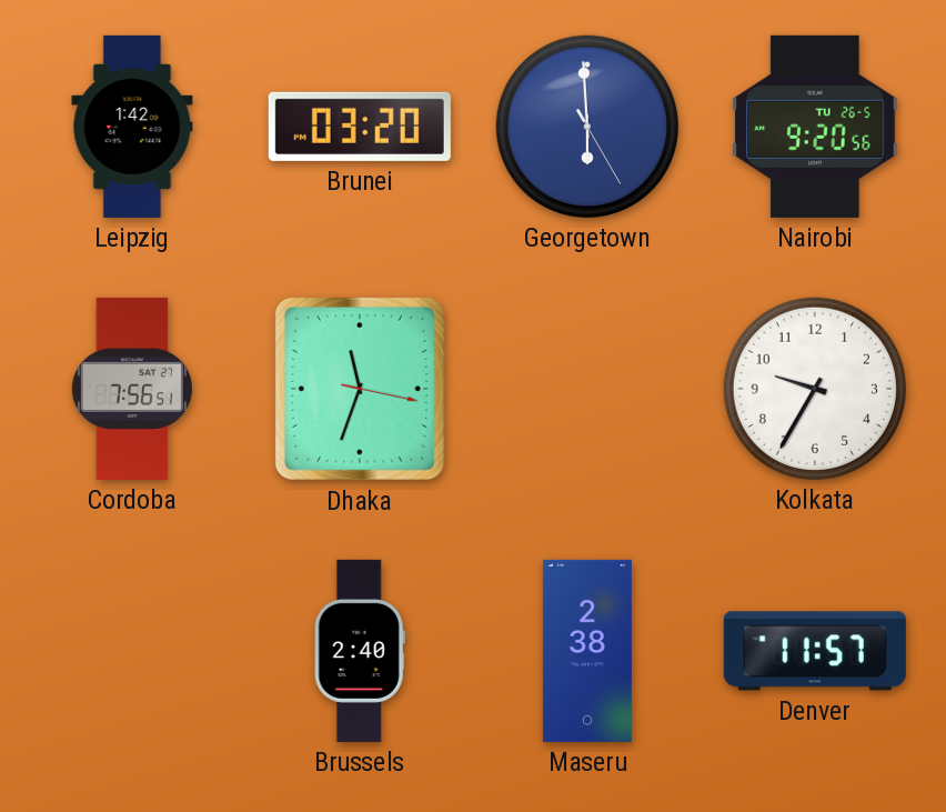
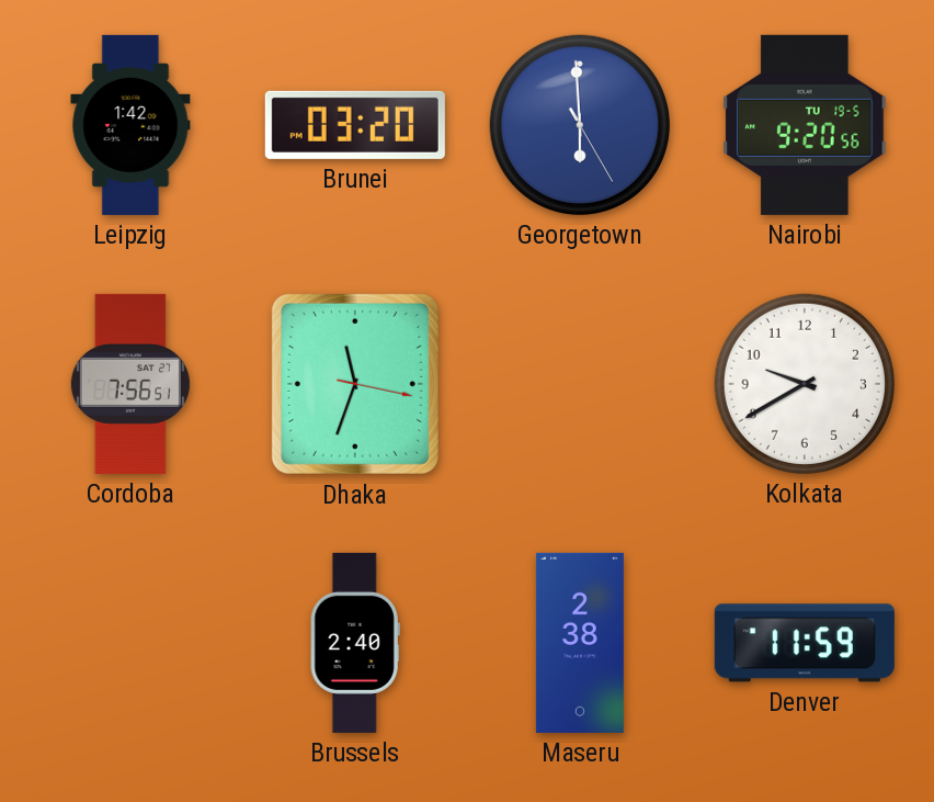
Nairobi date: TU 26-5 -> TU 19-5 (805, 125)
Kolkata: 9:35 -> 9:40 (805, 384)
Denver: 11:57 -> 11:59 (805, 643)
